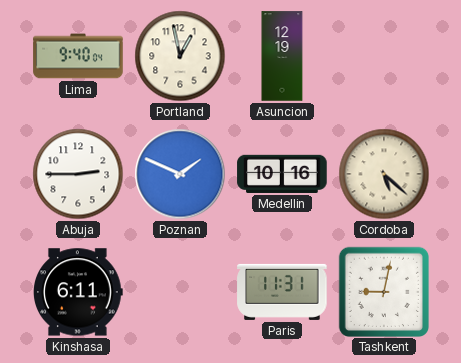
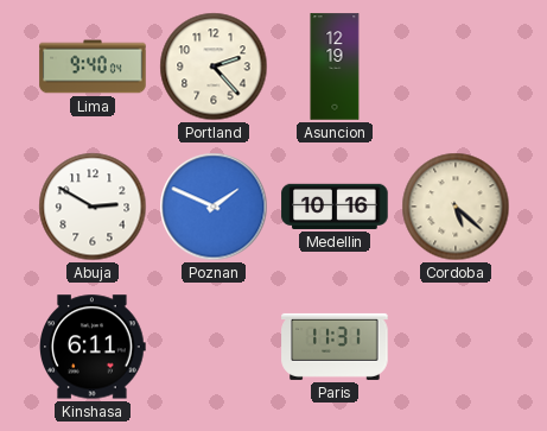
Portland: 12:58 -> 2:23 (214, 66)
Abuja: 2:45 -> 2:50 (93, 207)
Tashkent: 9:02 -> none (383, 291)
